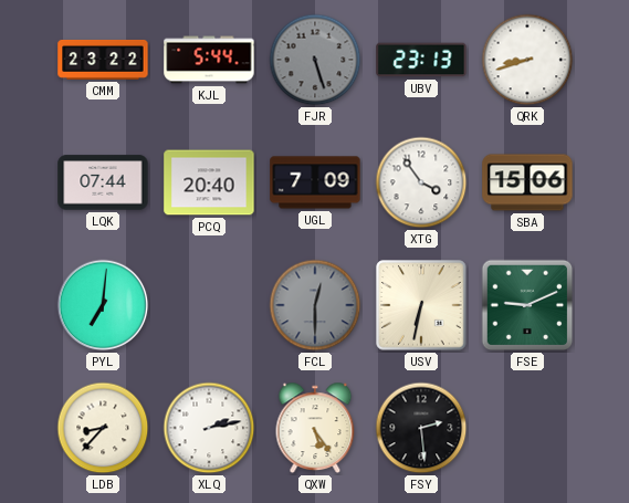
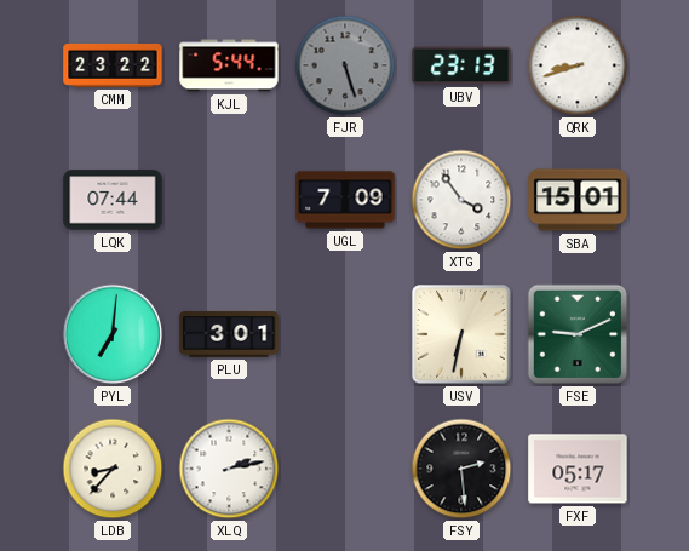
PCQ: 20:40 -> none (209, 182)
SBA: 15:06 -> 15:01 (578, 200)
PLU: none -> 3:01 (229, 334)
FCL: 12:30 -> none (315, 305)
QXW: 5:24 -> none (315, 428)
FXF: none -> 05:17 (578, 469)
